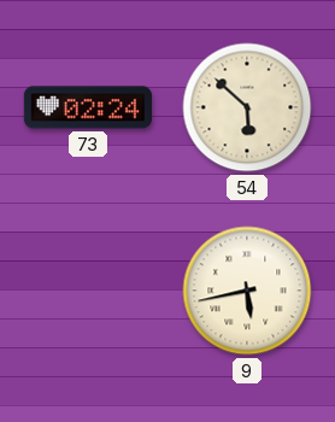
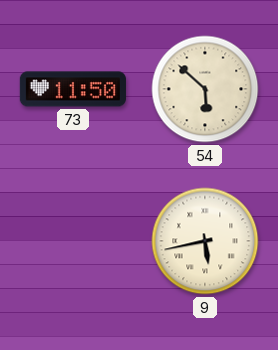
73: 02:24 -> 11:50 (73, 89)
